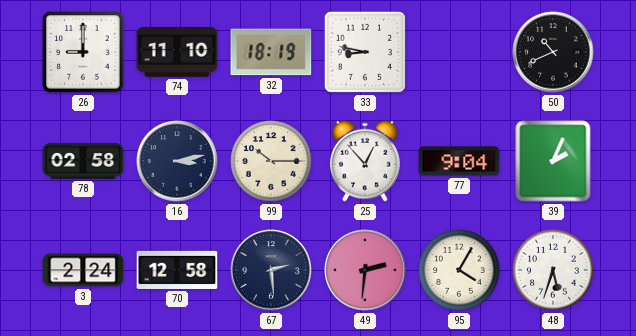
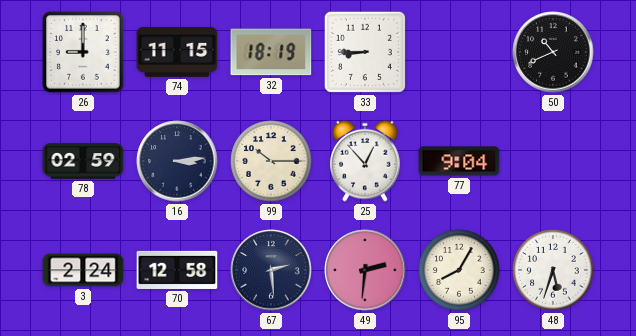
74: 11:10 -> 11:15 (177, 53)
33: 8:47 -> 8:45 (365, 52)
78: 02:58 -> 02:59 (83, 161)
16: 3:13 -> 3:14 (177, 161)
39: 2:04 -> none (553, 161)
95: 4:05 -> 8:05 (459, 270)
